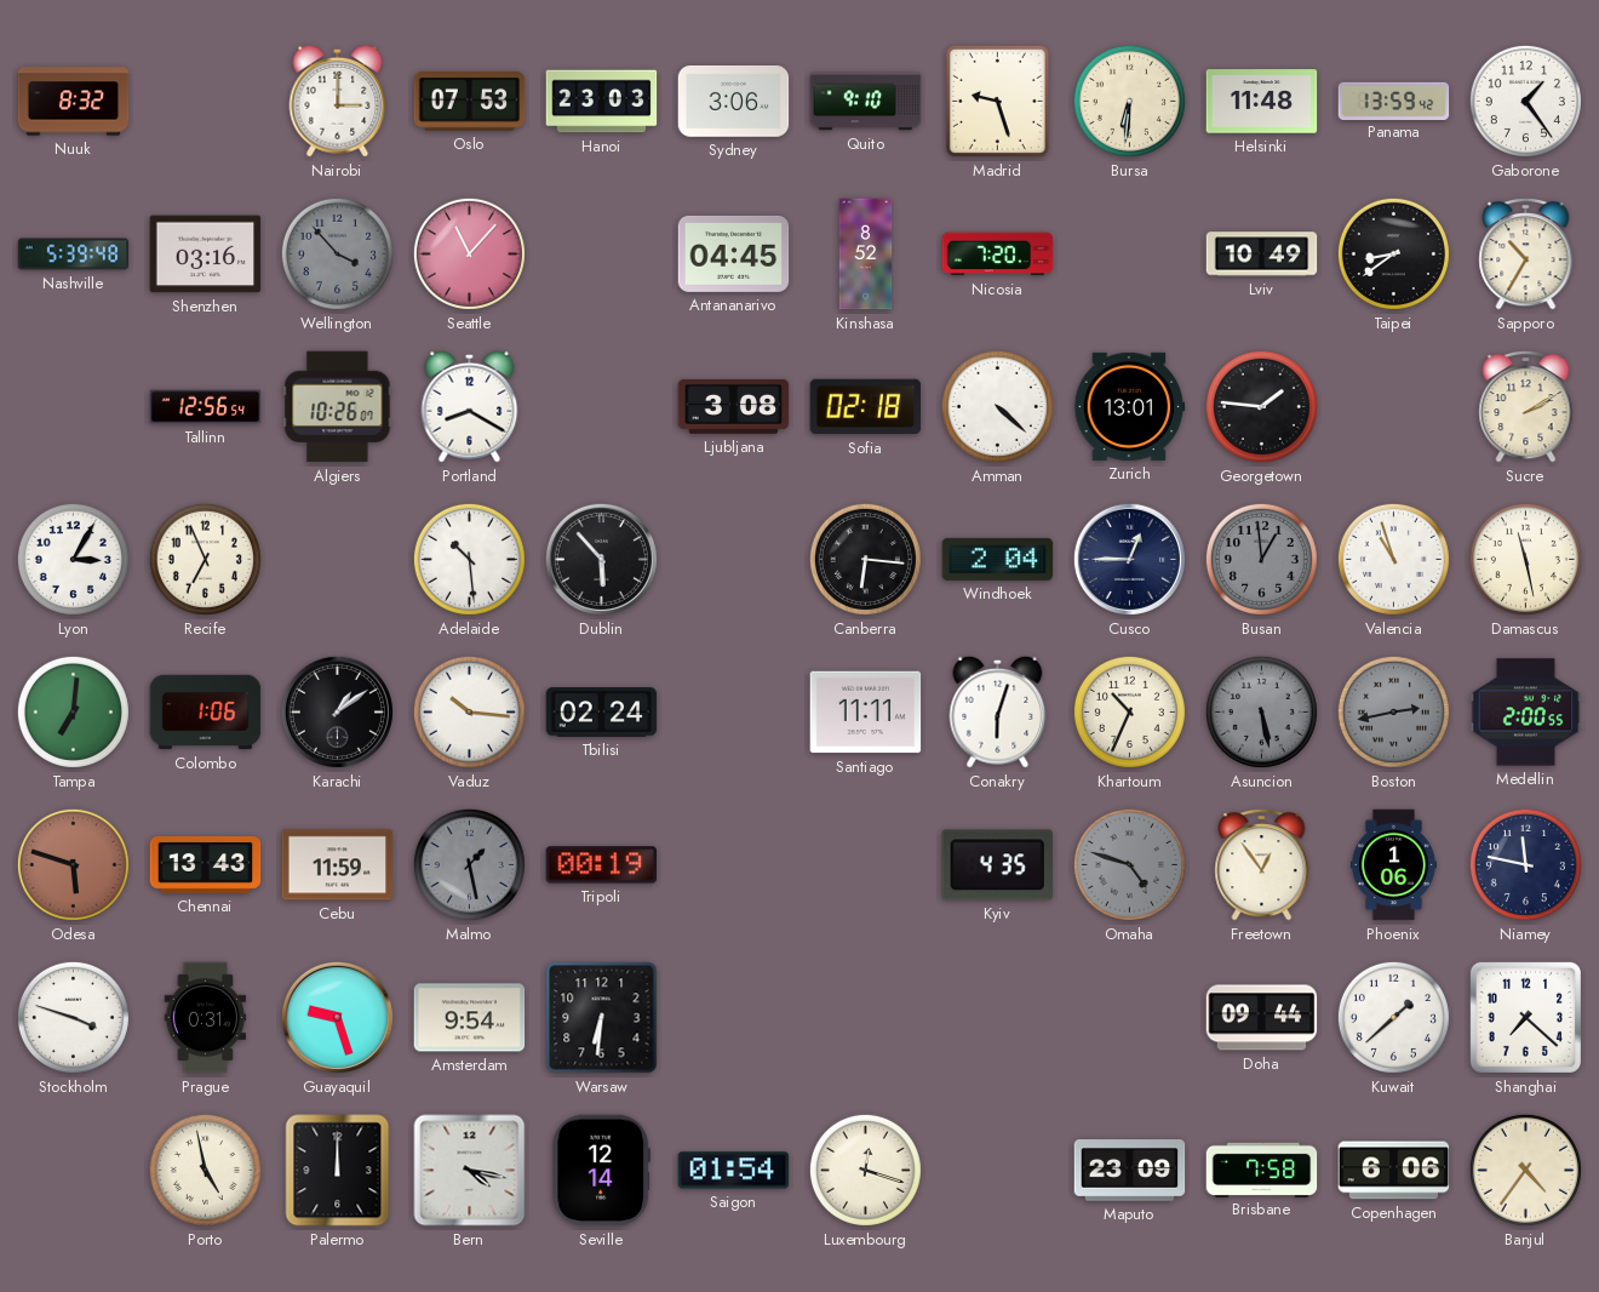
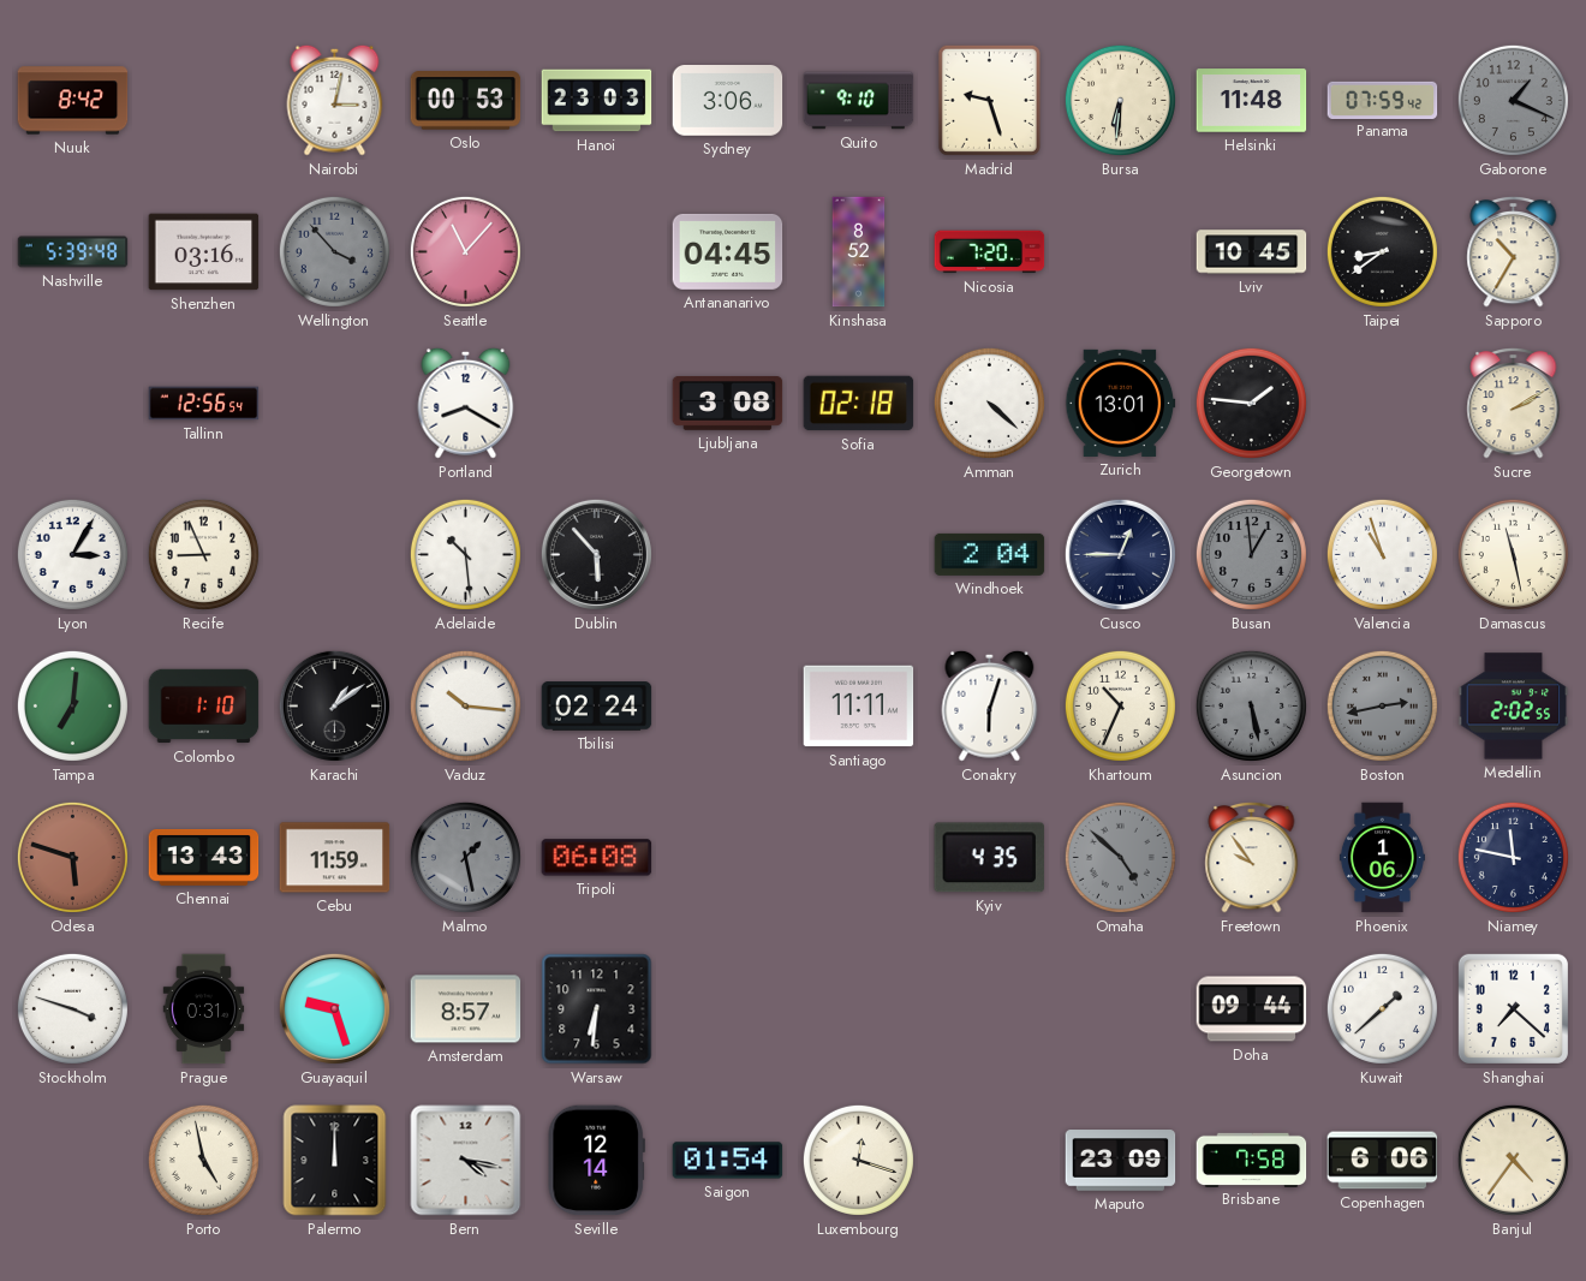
Nuuk: 8:32 -> 8:42 (73, 101)
Nairobi: 3:00 -> 3:02 (335, 100)
Oslo: 07:53 -> 00:53 (466, 101)
Panama: 13:59 -> 07:59 (1383, 100)
Gaborone: 1:24 -> 1:19 (1513, 100)
Gaborone dial: white -> grey (1513, 100)
Lviv: 10:49 -> 10:45 (1252, 252)
Algiers: 10:26 -> none (338, 407)
Recife: 6:56 -> 8:56 (203, 554)
Canberra: 6:16 -> none (865, 559)
Colombo: 1:06 -> 1:10 (204, 707)
Medellin: 2:00 -> 2:02 (1514, 707)
Tripoli: 00:19 -> 06:08 (597, 858)
Omaha: 4:48 -> 4:52 (1120, 857)
Freetown: 12:54 -> 9:54 (1252, 857)
Amsterdam: 9:54 -> 8:57 (466, 1009)
